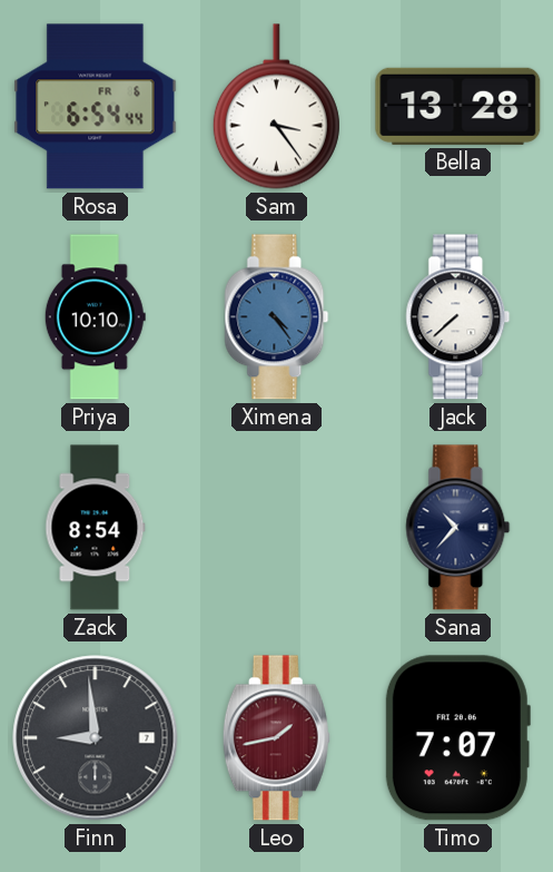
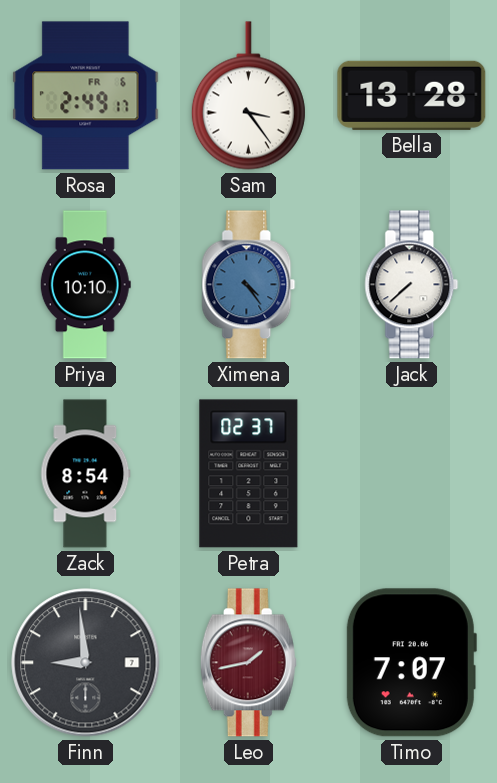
Rosa: 6:54 -> 2:49 (86, 96)
Petra: none -> 02:37 (249, 474)
Sana: 10:37 -> none (458, 528)
